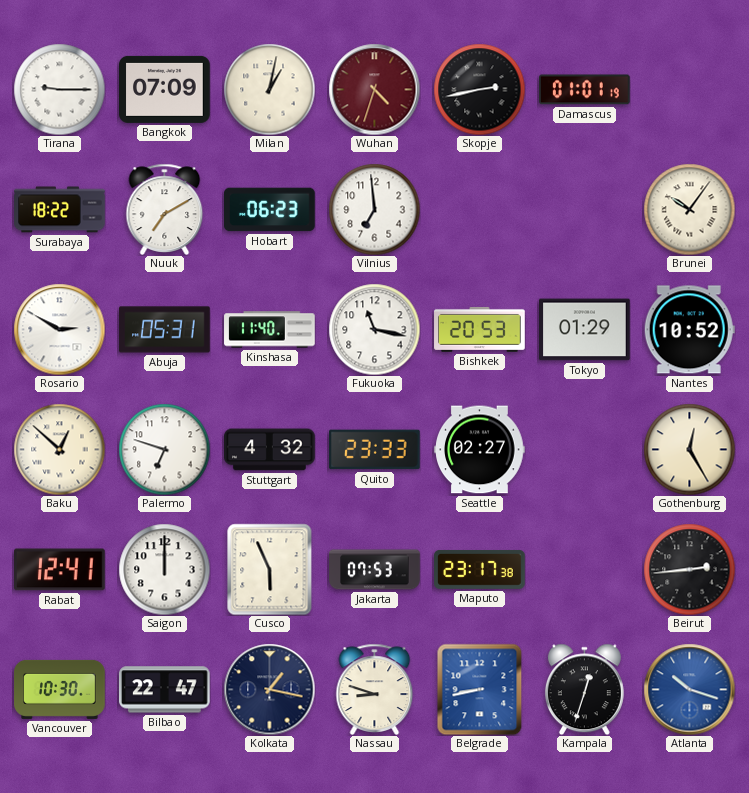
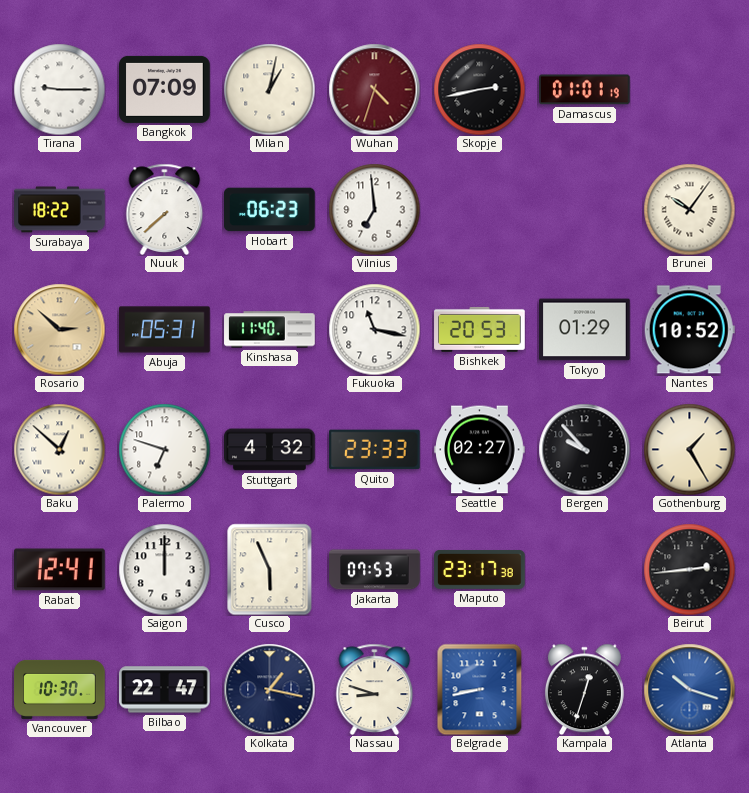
Nuuk: 7:10 -> 7:38 (165, 209)
Rosario: 2:50 -> 2:52 (59, 329)
Rosario dial: white -> champagne (59, 329)
Bergen: none -> 9:53 (584, 449)
Gothenburg: 12:25 -> 1:25 (689, 449)
